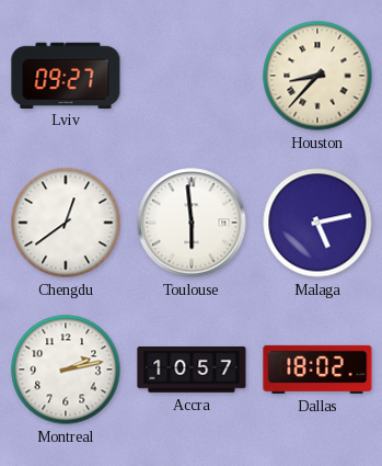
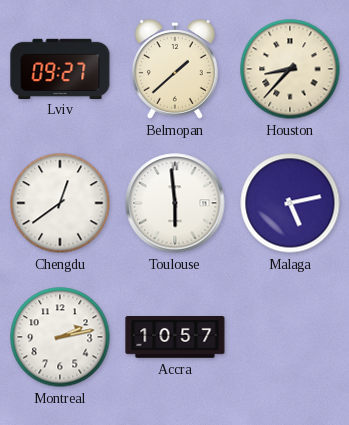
Belmopan: none -> 1:38 (175, 69)
Dallas: 18:02 -> none (317, 370)
